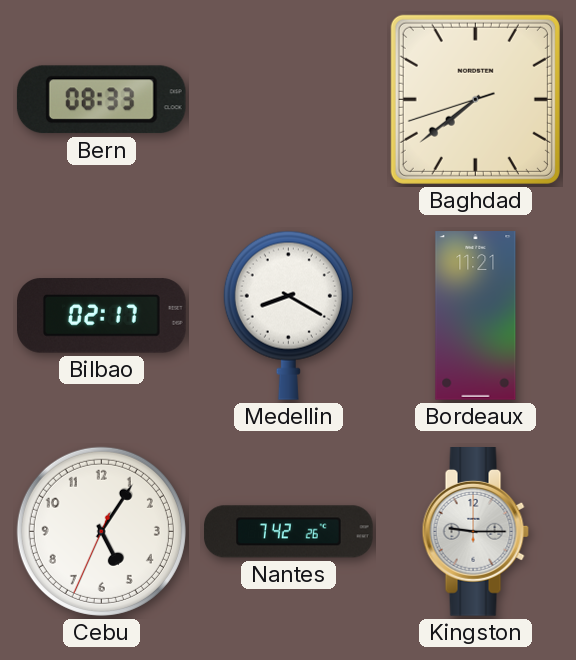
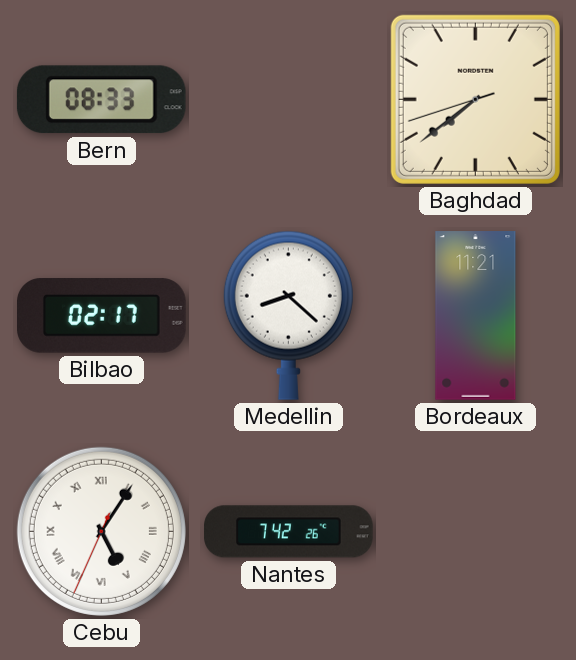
Medellin: 8:20 -> 8:22 (288, 315)
Cebu numerals: Arabic -> Roman (101, 531)
Kingston: 9:15 -> none (475, 532)
